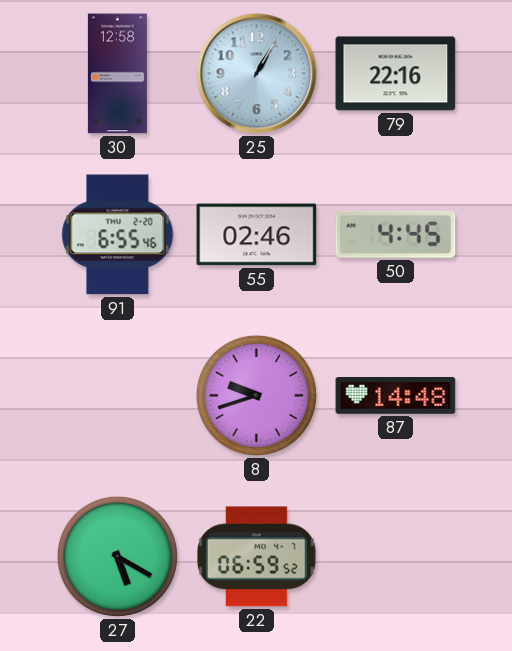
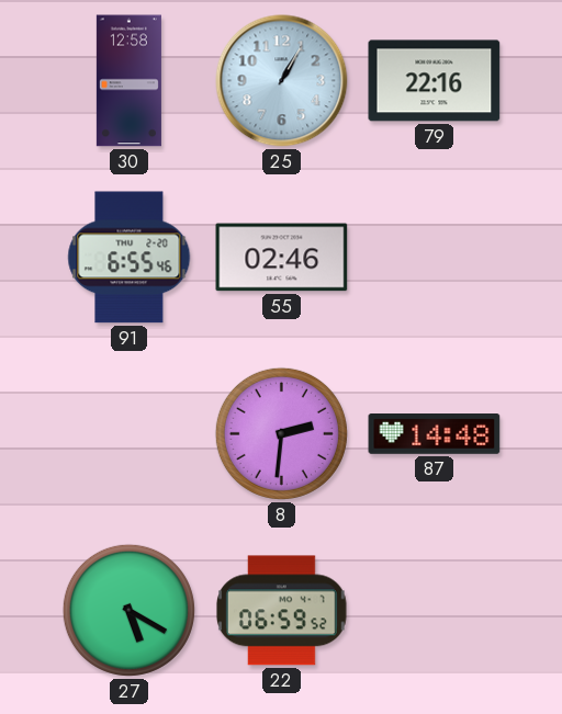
50: 4:45 -> none (396, 234)
8: 9:42 -> 2:31 (281, 433)
